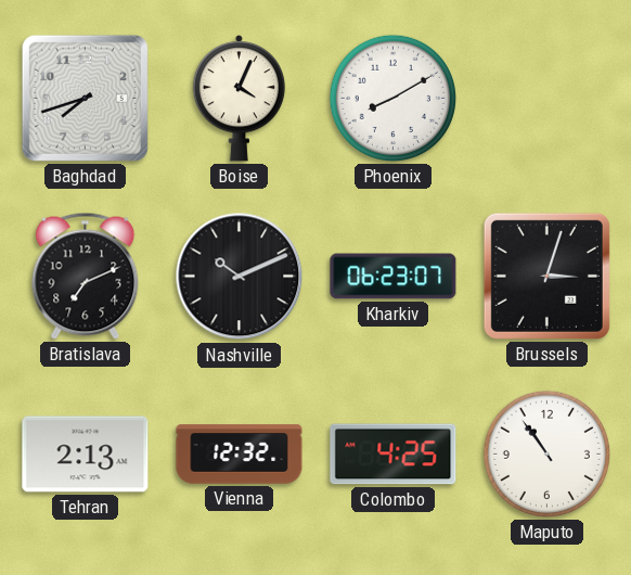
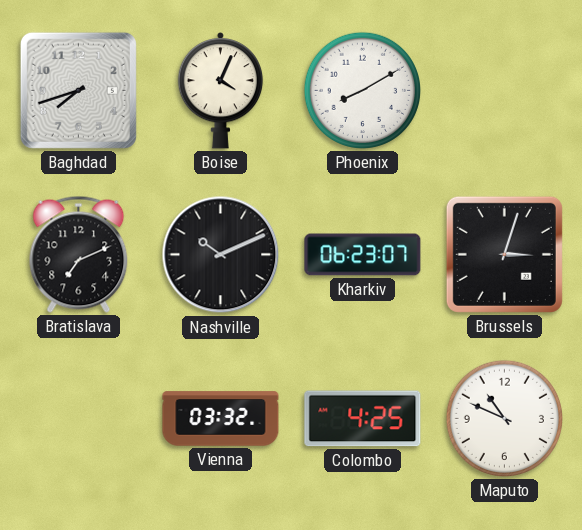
Tehran: 2:13 -> none (86, 455)
Vienna: 12:32 -> 03:32 (221, 419)
Maputo: 10:54 -> 10:49 (504, 418)
